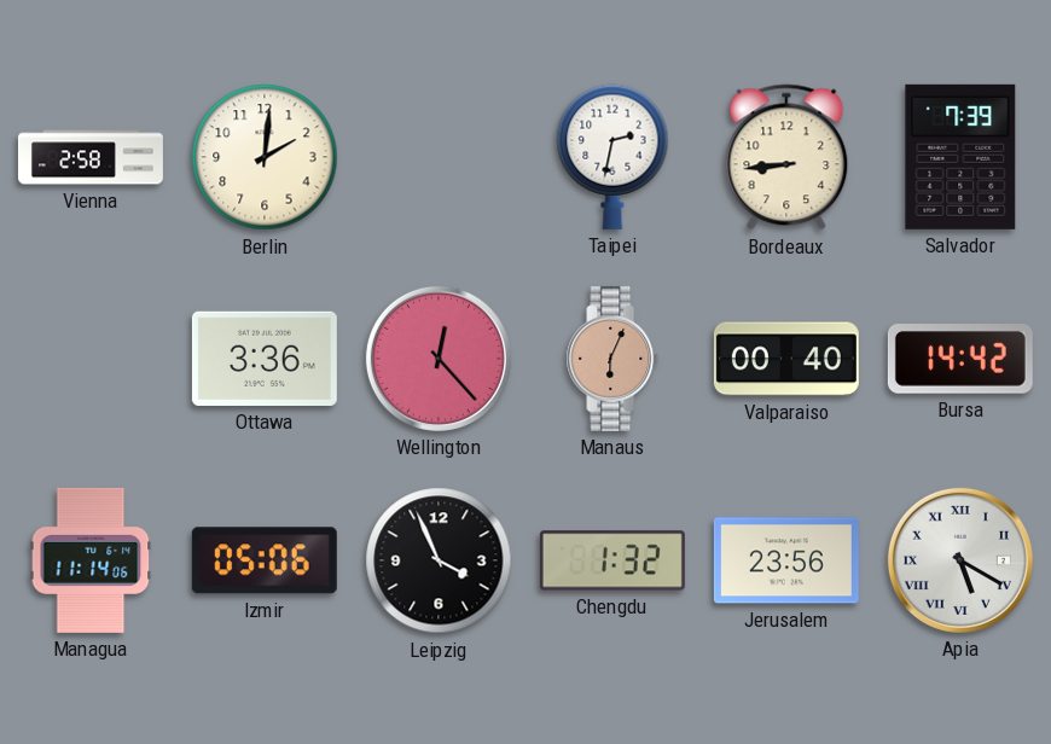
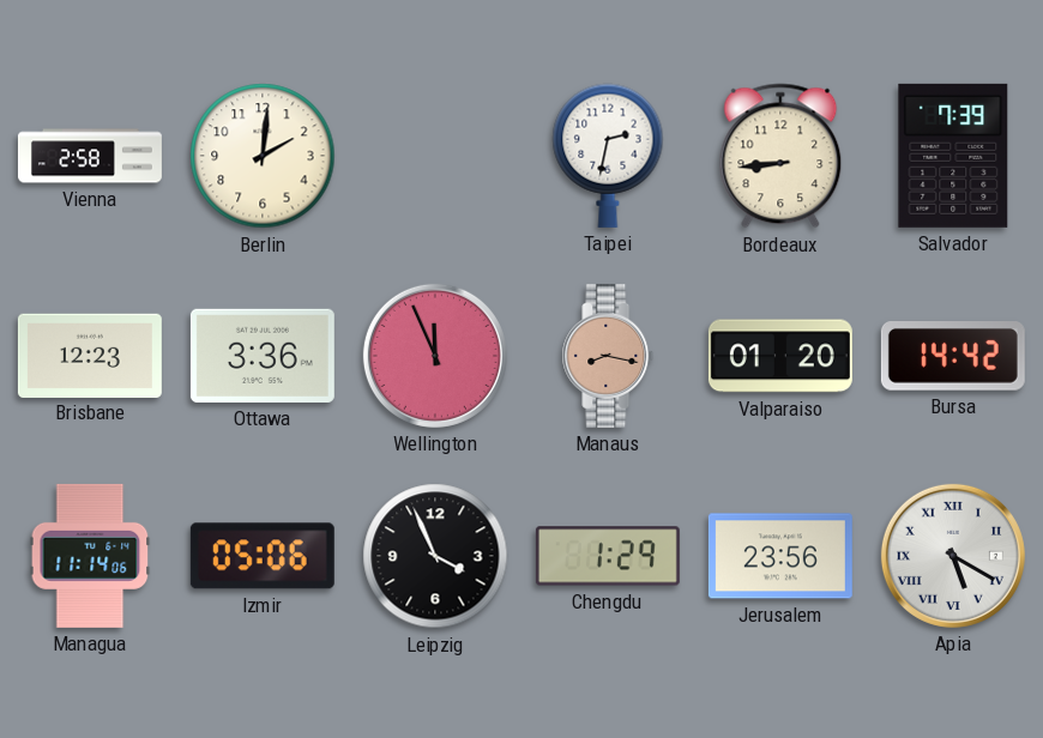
Brisbane: none -> 12:23 (90, 355)
Wellington: 12:23 -> 11:56 (435, 356)
Manaus: 6:04 -> 8:17 (608, 356)
Valparaiso: 00:40 -> 01:20 (780, 356)
Chengdu: 1:32 -> 1:29 (608, 556)
